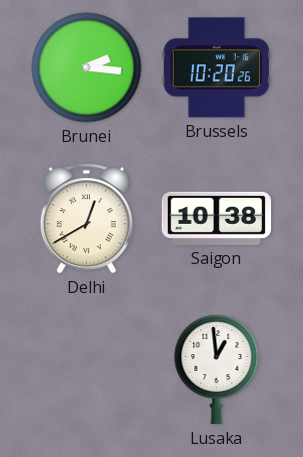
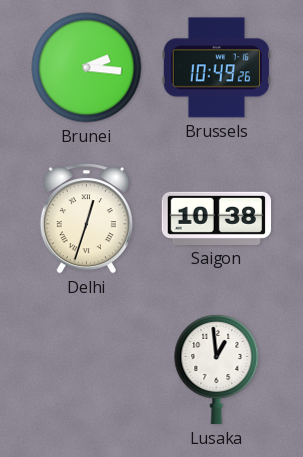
Brussels: 10:20 -> 10:49 (216, 68)
Delhi: 12:40 -> 12:33 (86, 219)
